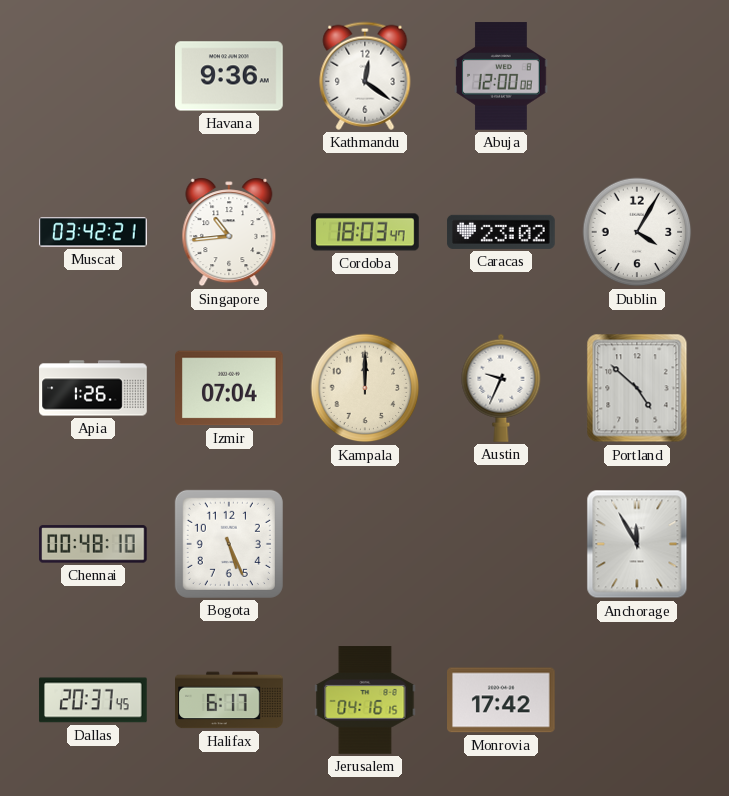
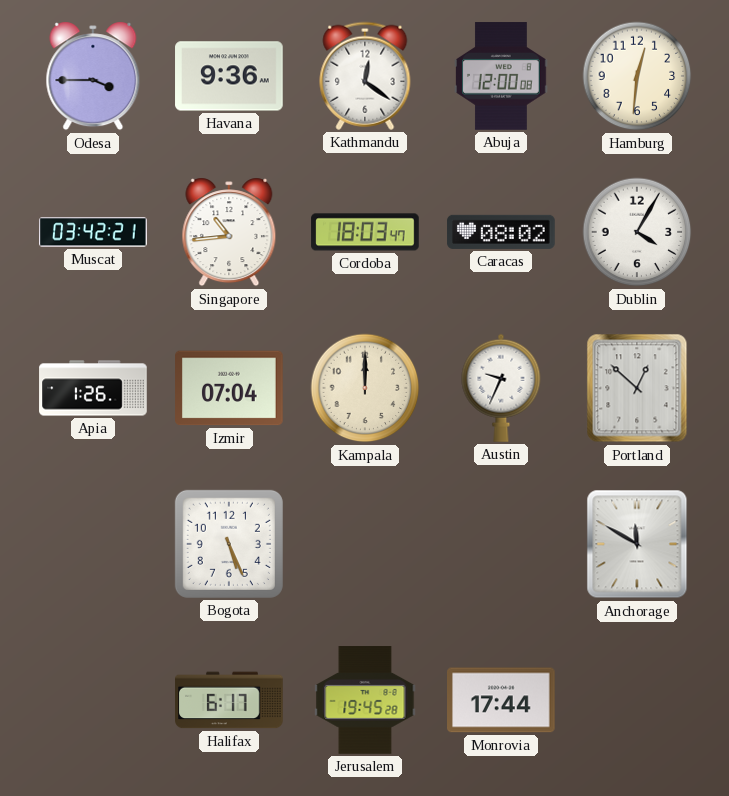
Odesa: none -> 3:45 (93, 76)
Hamburg: none -> 12:31 (637, 76)
Caracas: 23:02 -> 08:02 (501, 232)
Portland: 4:52 -> 12:52 (637, 388)
Chennai: 00:48 -> none (94, 544)
Anchorage: 11:55 -> 11:50 (637, 544)
Dallas: 20:37 -> none (93, 700)
Jerusalem: 04:16 -> 19:45 (365, 700)
Monrovia: 17:42 -> 17:44 (501, 700)
